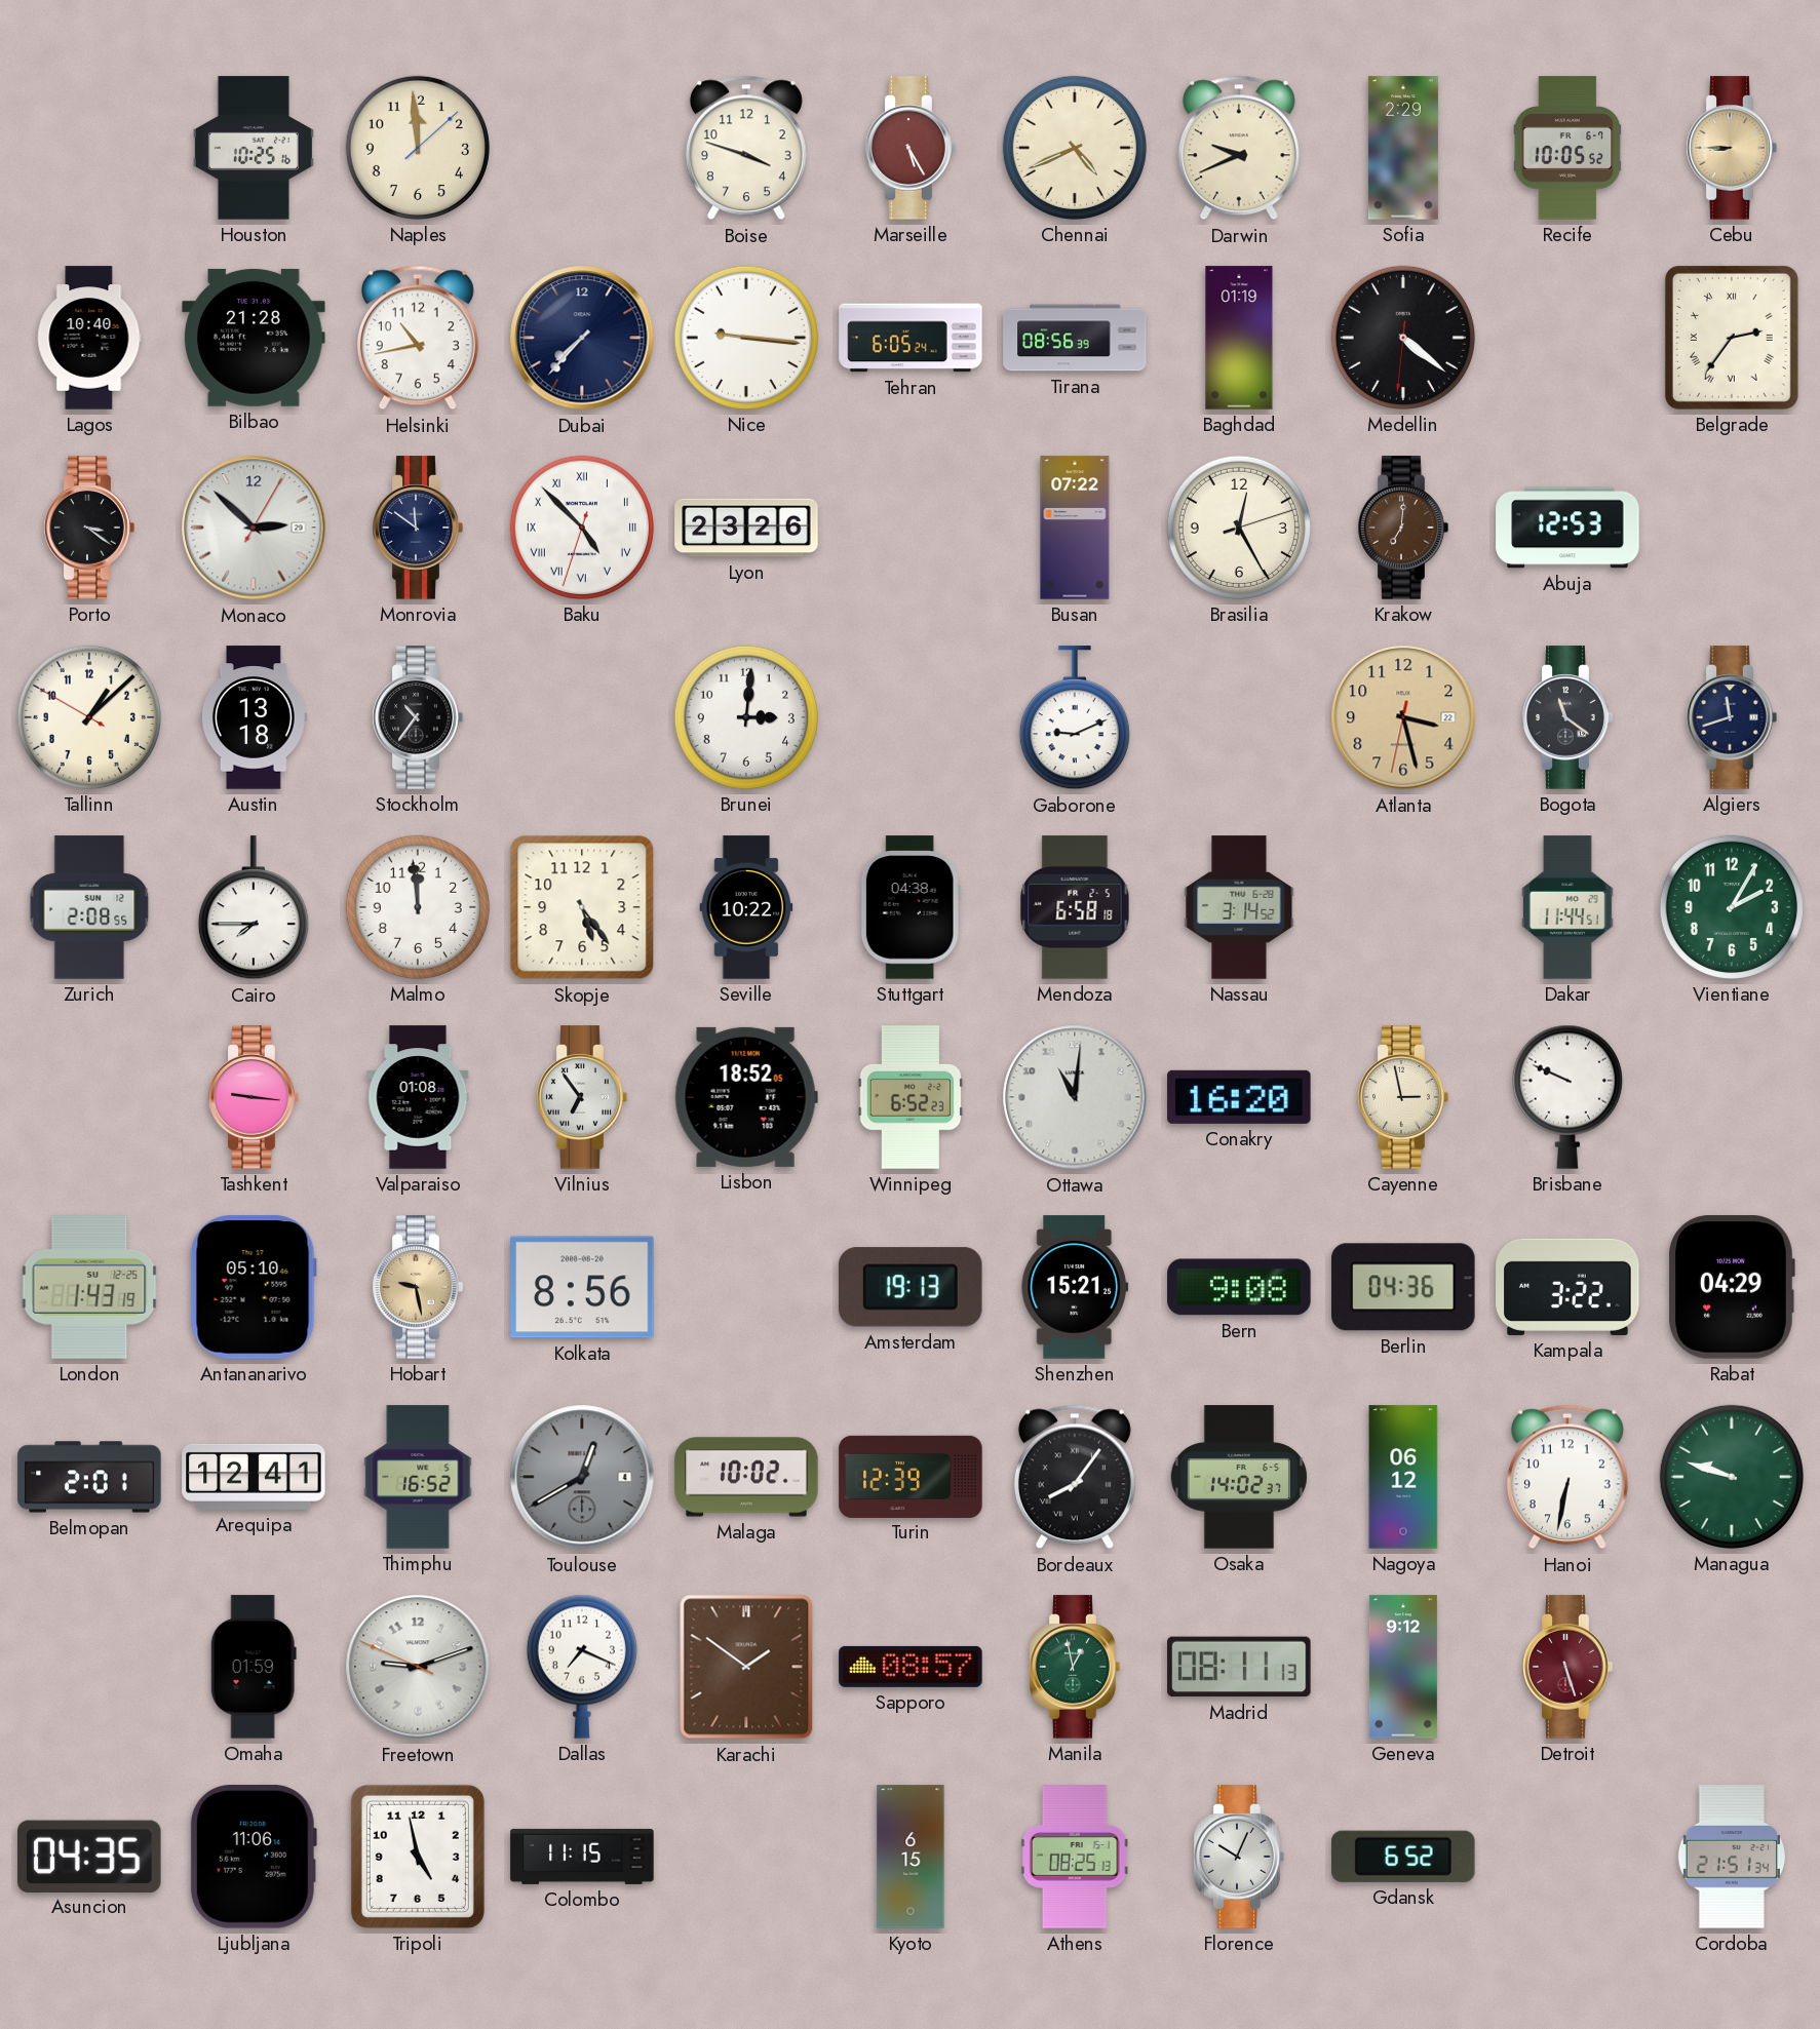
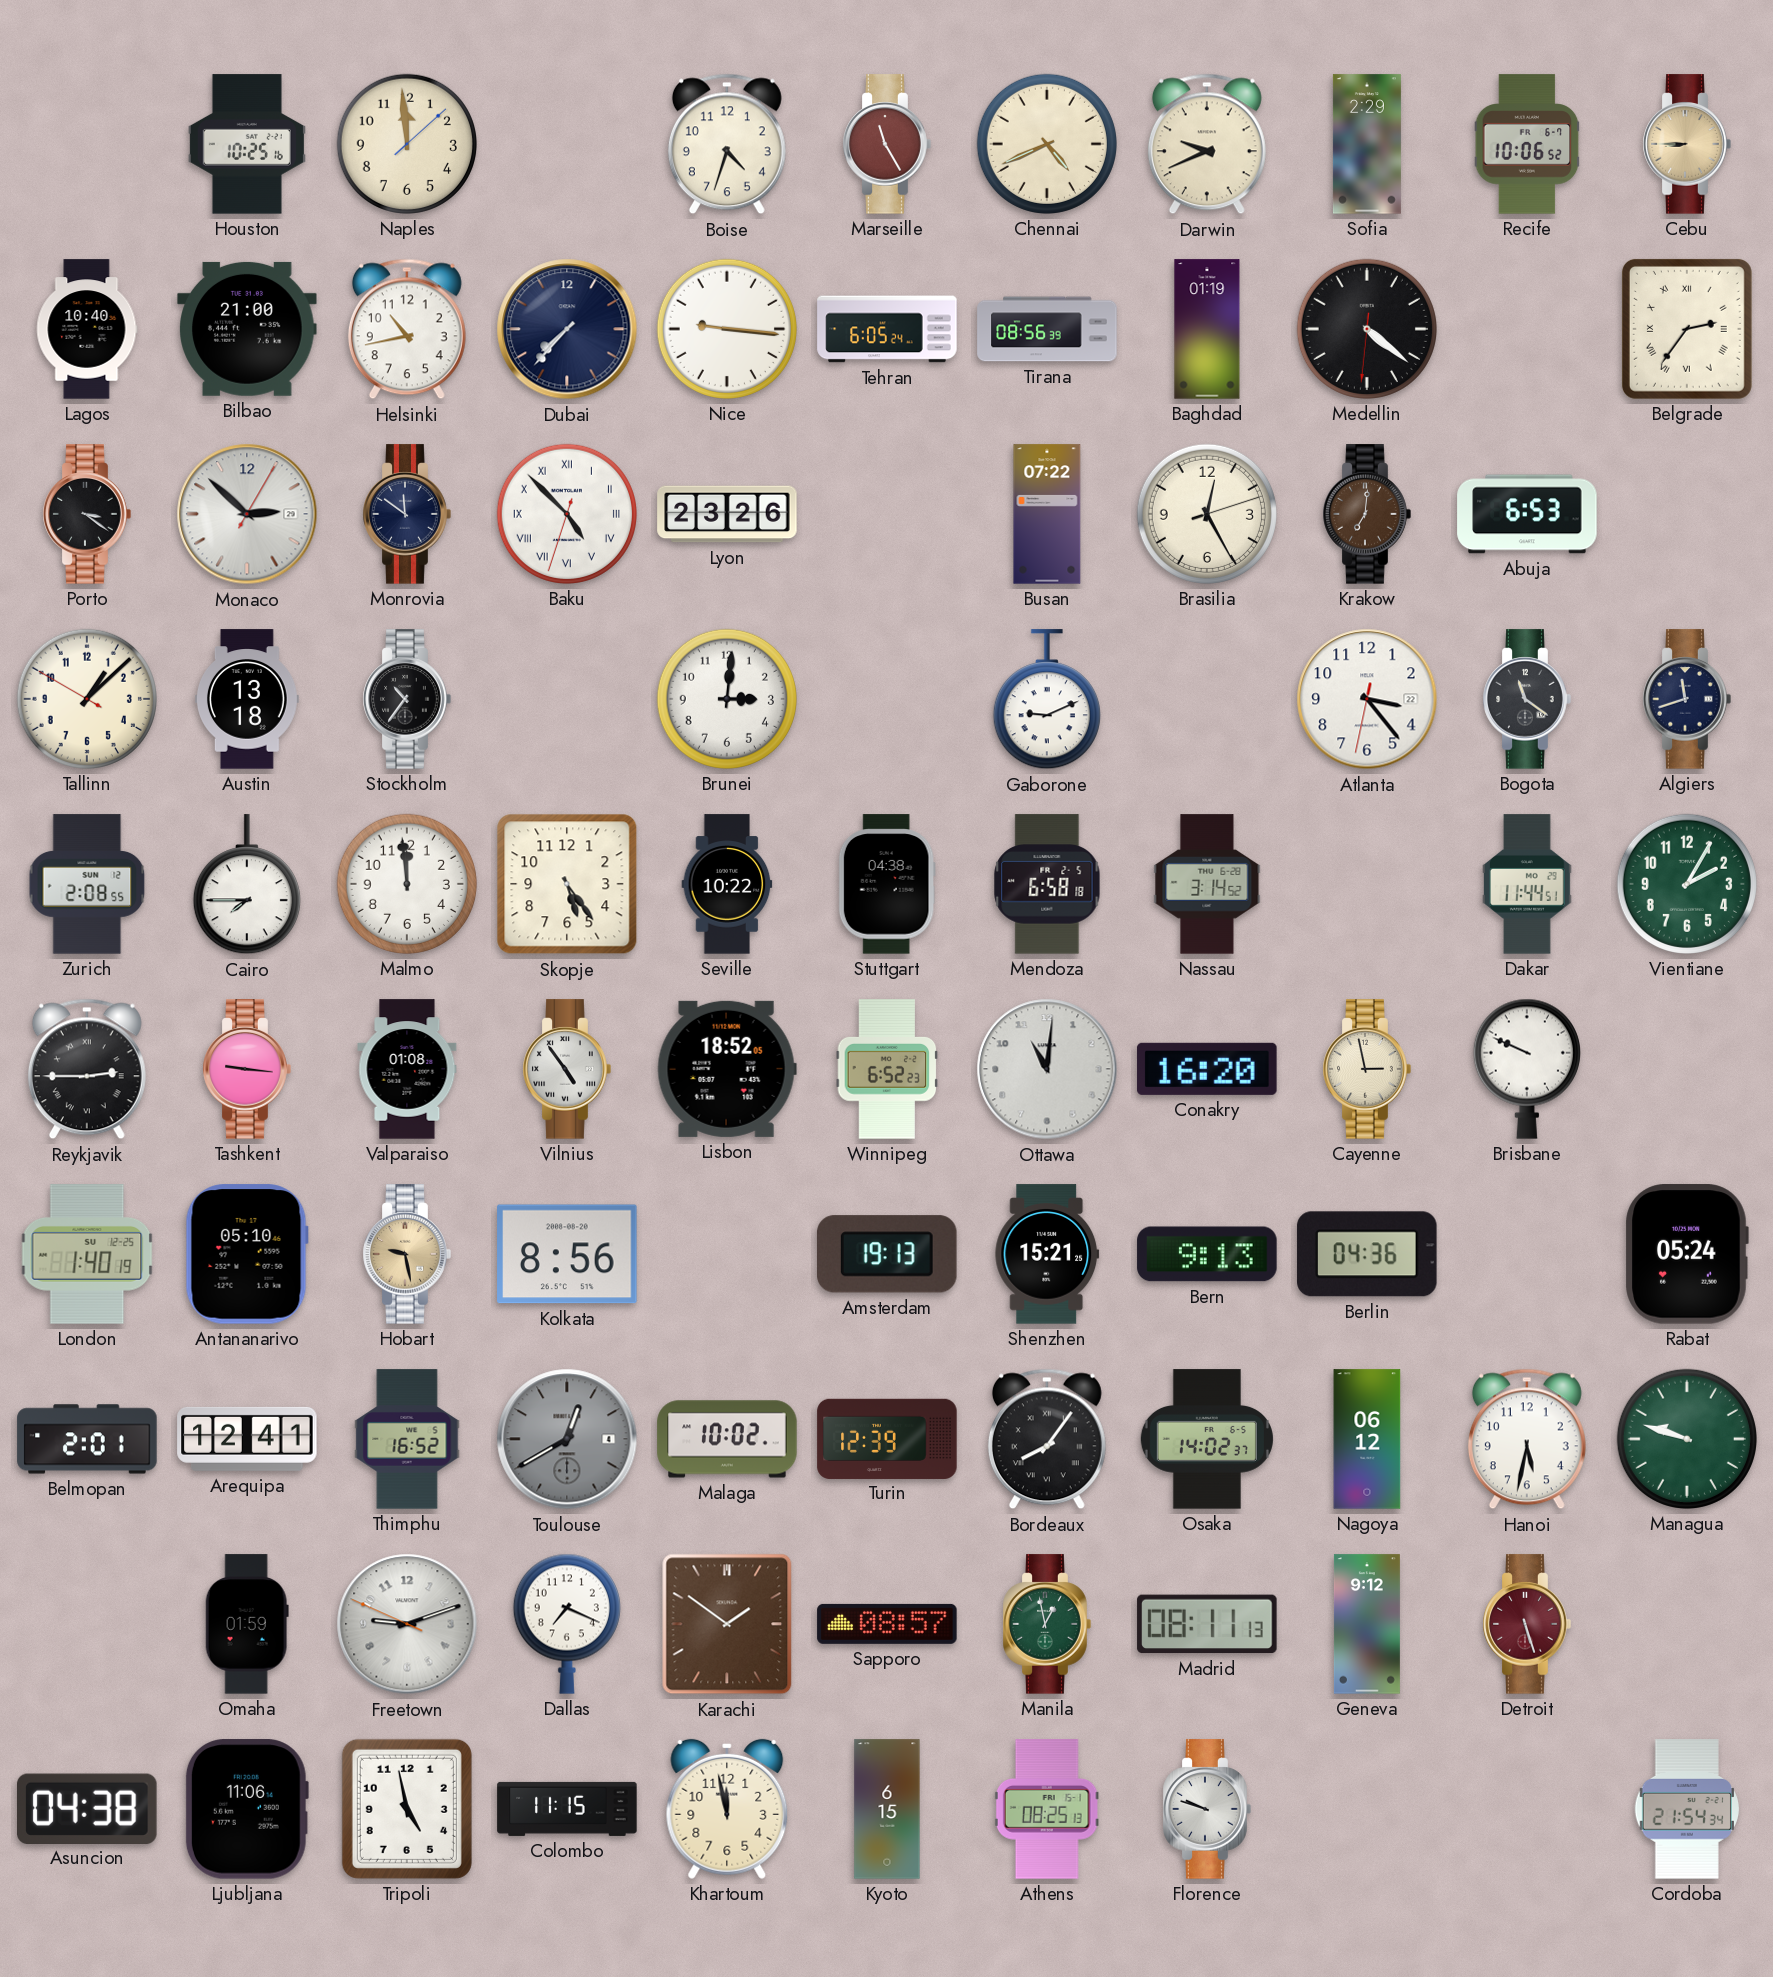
Boise: 3:48 -> 4:33 (727, 144)
Marseille: 5:25 -> 11:25 (887, 144)
Recife: 10:05 -> 10:06 (1527, 144)
Bilbao: 21:28 -> 21:00 (247, 329)
Abuja: 12:53 -> 6:53 (1527, 514)
Atlanta: 3:27 -> 3:23 (1367, 699)
Atlanta dial: champagne -> white (1367, 699)
Reykjavik: none -> 2:45 (87, 1069)
Vilnius: 6:54 -> 4:54 (567, 1069)
London: 1:43 -> 1:40 (87, 1254)
Bern: 9:08 -> 9:13 (1207, 1254)
Kampala: 3:22 -> none (1567, 1287)
Rabat: 04:29 -> 05:24 (1687, 1254)
Hanoi: 6:32 -> 5:32 (1527, 1439)
Asuncion: 04:35 -> 04:38 (88, 1808)
Khartoum: none -> 11:58 (727, 1809)
Florence: 10:04 -> 9:48 (1207, 1809)
Gdansk: 6:52 -> none (1404, 1857)
Cordoba: 21:51 -> 21:54 (1686, 1809)
